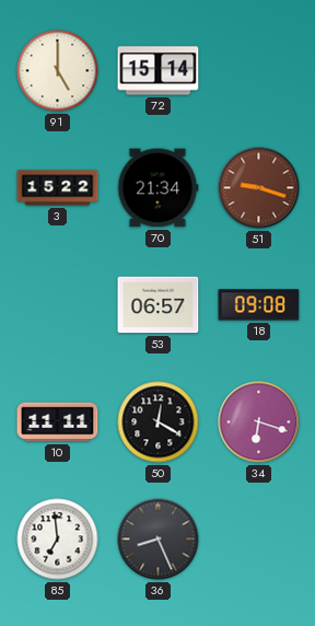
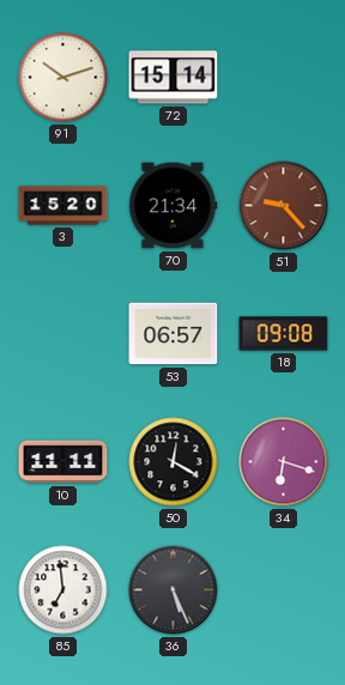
91: 5:00 -> 10:12 (63, 78)
3: 15:22 -> 15:20 (63, 206)
51: 9:18 -> 9:23 (284, 206)
36: 8:26 -> 5:26 (174, 590)
